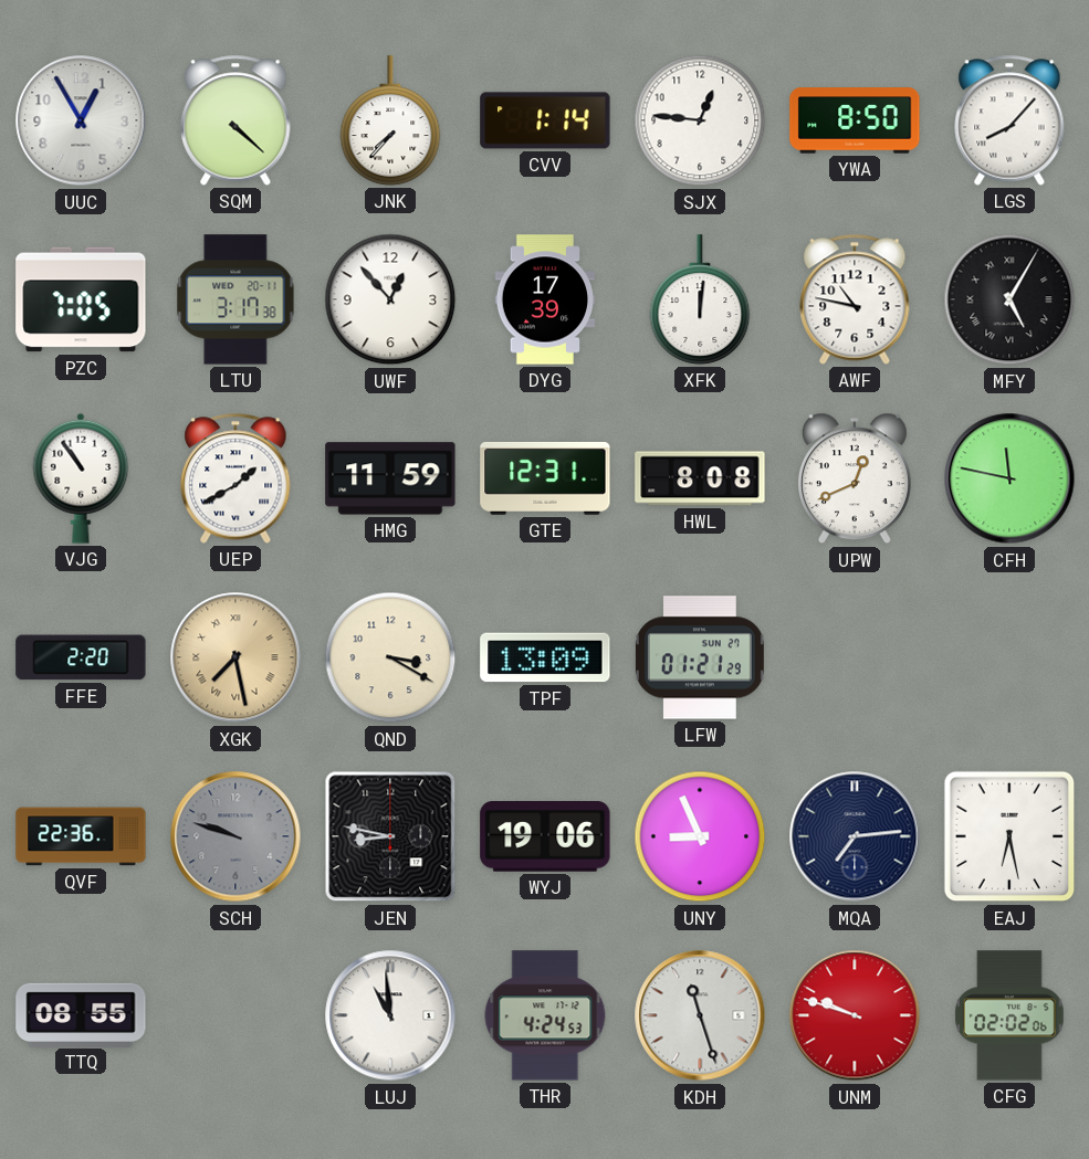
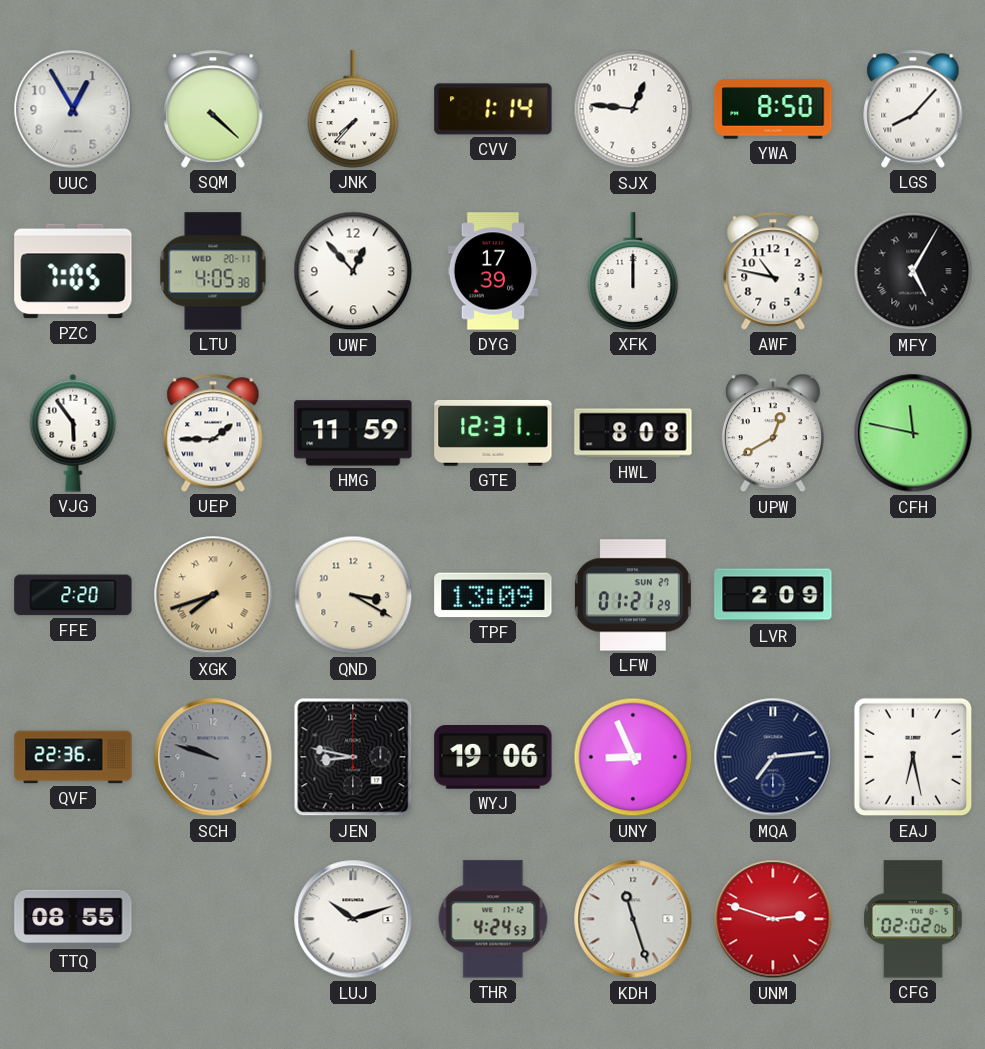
LTU: 3:17 -> 4:05 (213, 271)
XFK: 12:01 -> 12:00 (633, 271)
VJG: 10:54 -> 5:54 (73, 433)
UEP: 1:40 -> 1:45 (213, 433)
UPW: 12:41 -> 12:40 (773, 433)
XGK: 7:28 -> 7:42 (213, 595)
LVR: none -> 2:09 (773, 595)
LUJ: 10:59 -> 10:12 (353, 919)
UNM: 9:48 -> 2:48 (773, 919)
